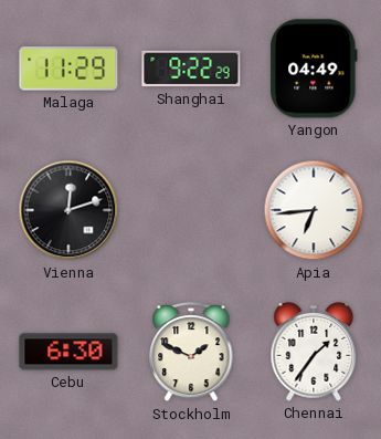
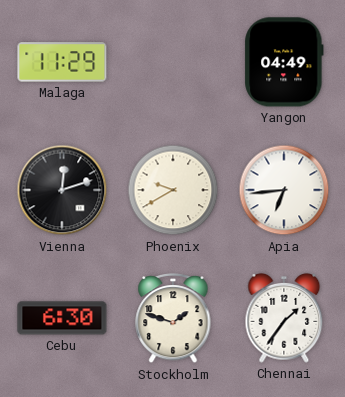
Shanghai: 9:22 -> none (191, 69)
Phoenix: none -> 9:40 (173, 190)
Stockholm: 1:49 -> 1:48 (173, 318)
